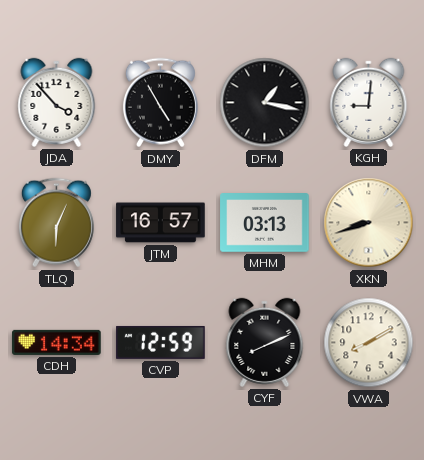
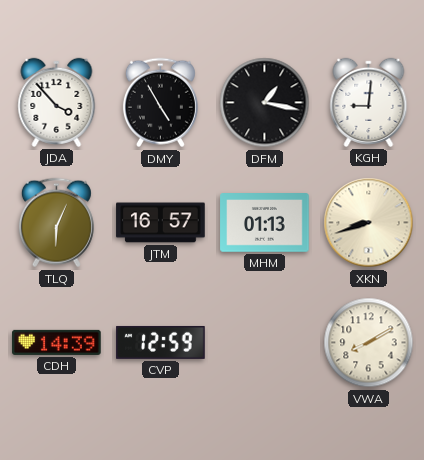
MHM: 03:13 -> 01:13 (265, 223)
CDH: 14:34 -> 14:39 (57, 342)
CYF: 8:11 -> none (265, 342)
